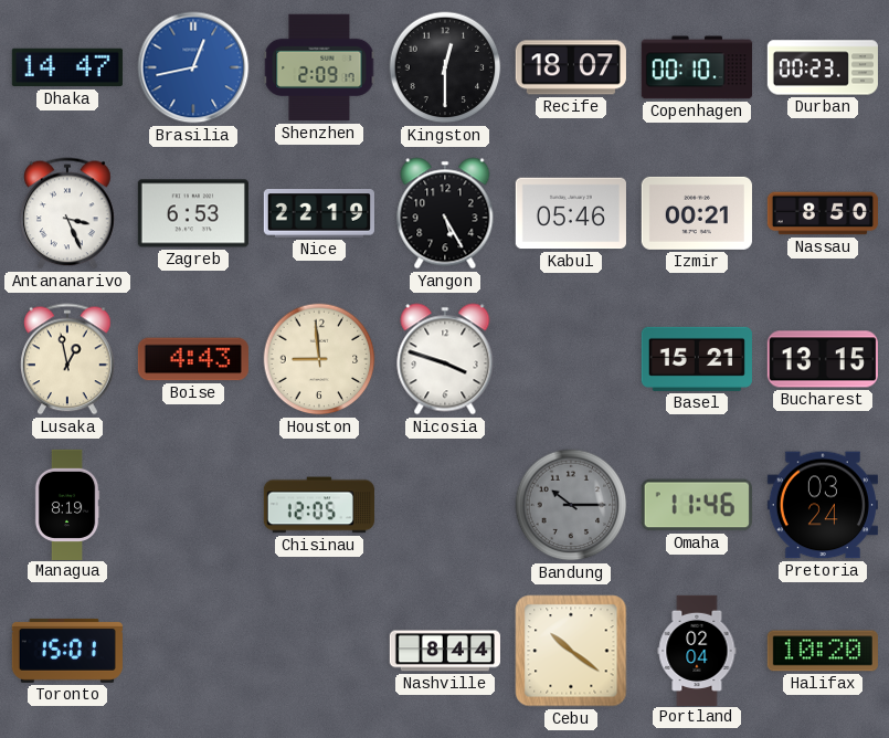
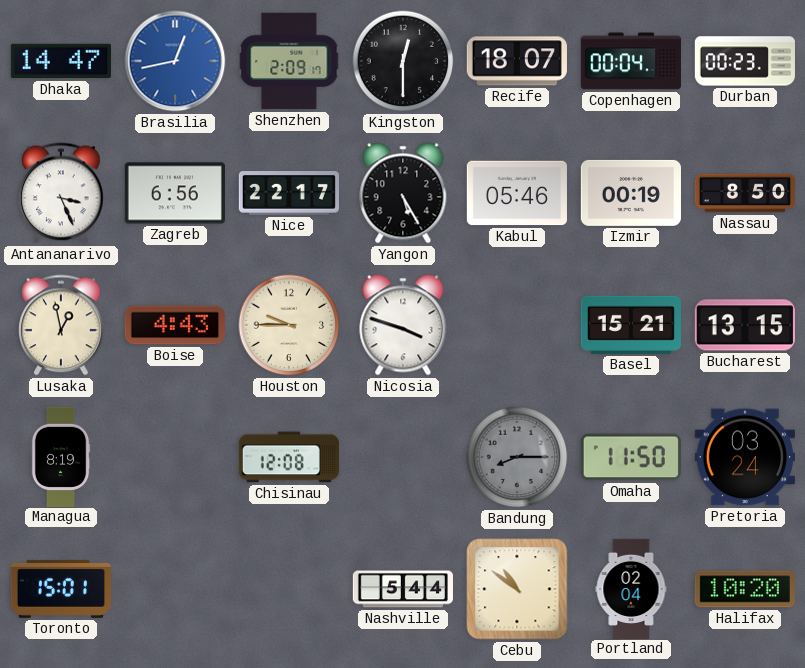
Copenhagen: 00:10 -> 00:04 (631, 61)
Zagreb: 6:53 -> 6:56 (175, 193)
Nice: 22:19 -> 22:17 (289, 194)
Izmir: 00:21 -> 00:19 (631, 193)
Houston: 8:59 -> 9:45 (289, 325)
Chisinau: 12:05 -> 12:08 (289, 457)
Bandung: 10:15 -> 8:15 (517, 457)
Omaha: 11:46 -> 11:50 (631, 457)
Nashville: 8:44 -> 5:44 (403, 589)
Cebu: 10:21 -> 10:51 (517, 589)
